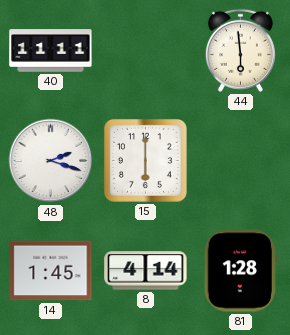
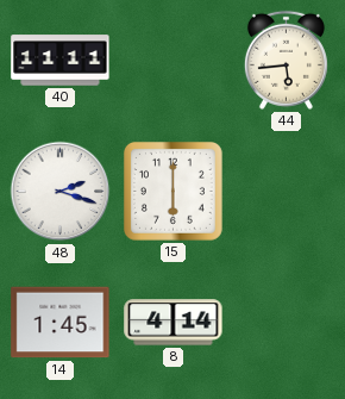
44: 5:59 -> 5:44 (286, 60)
81: 1:28 -> none (240, 271)
